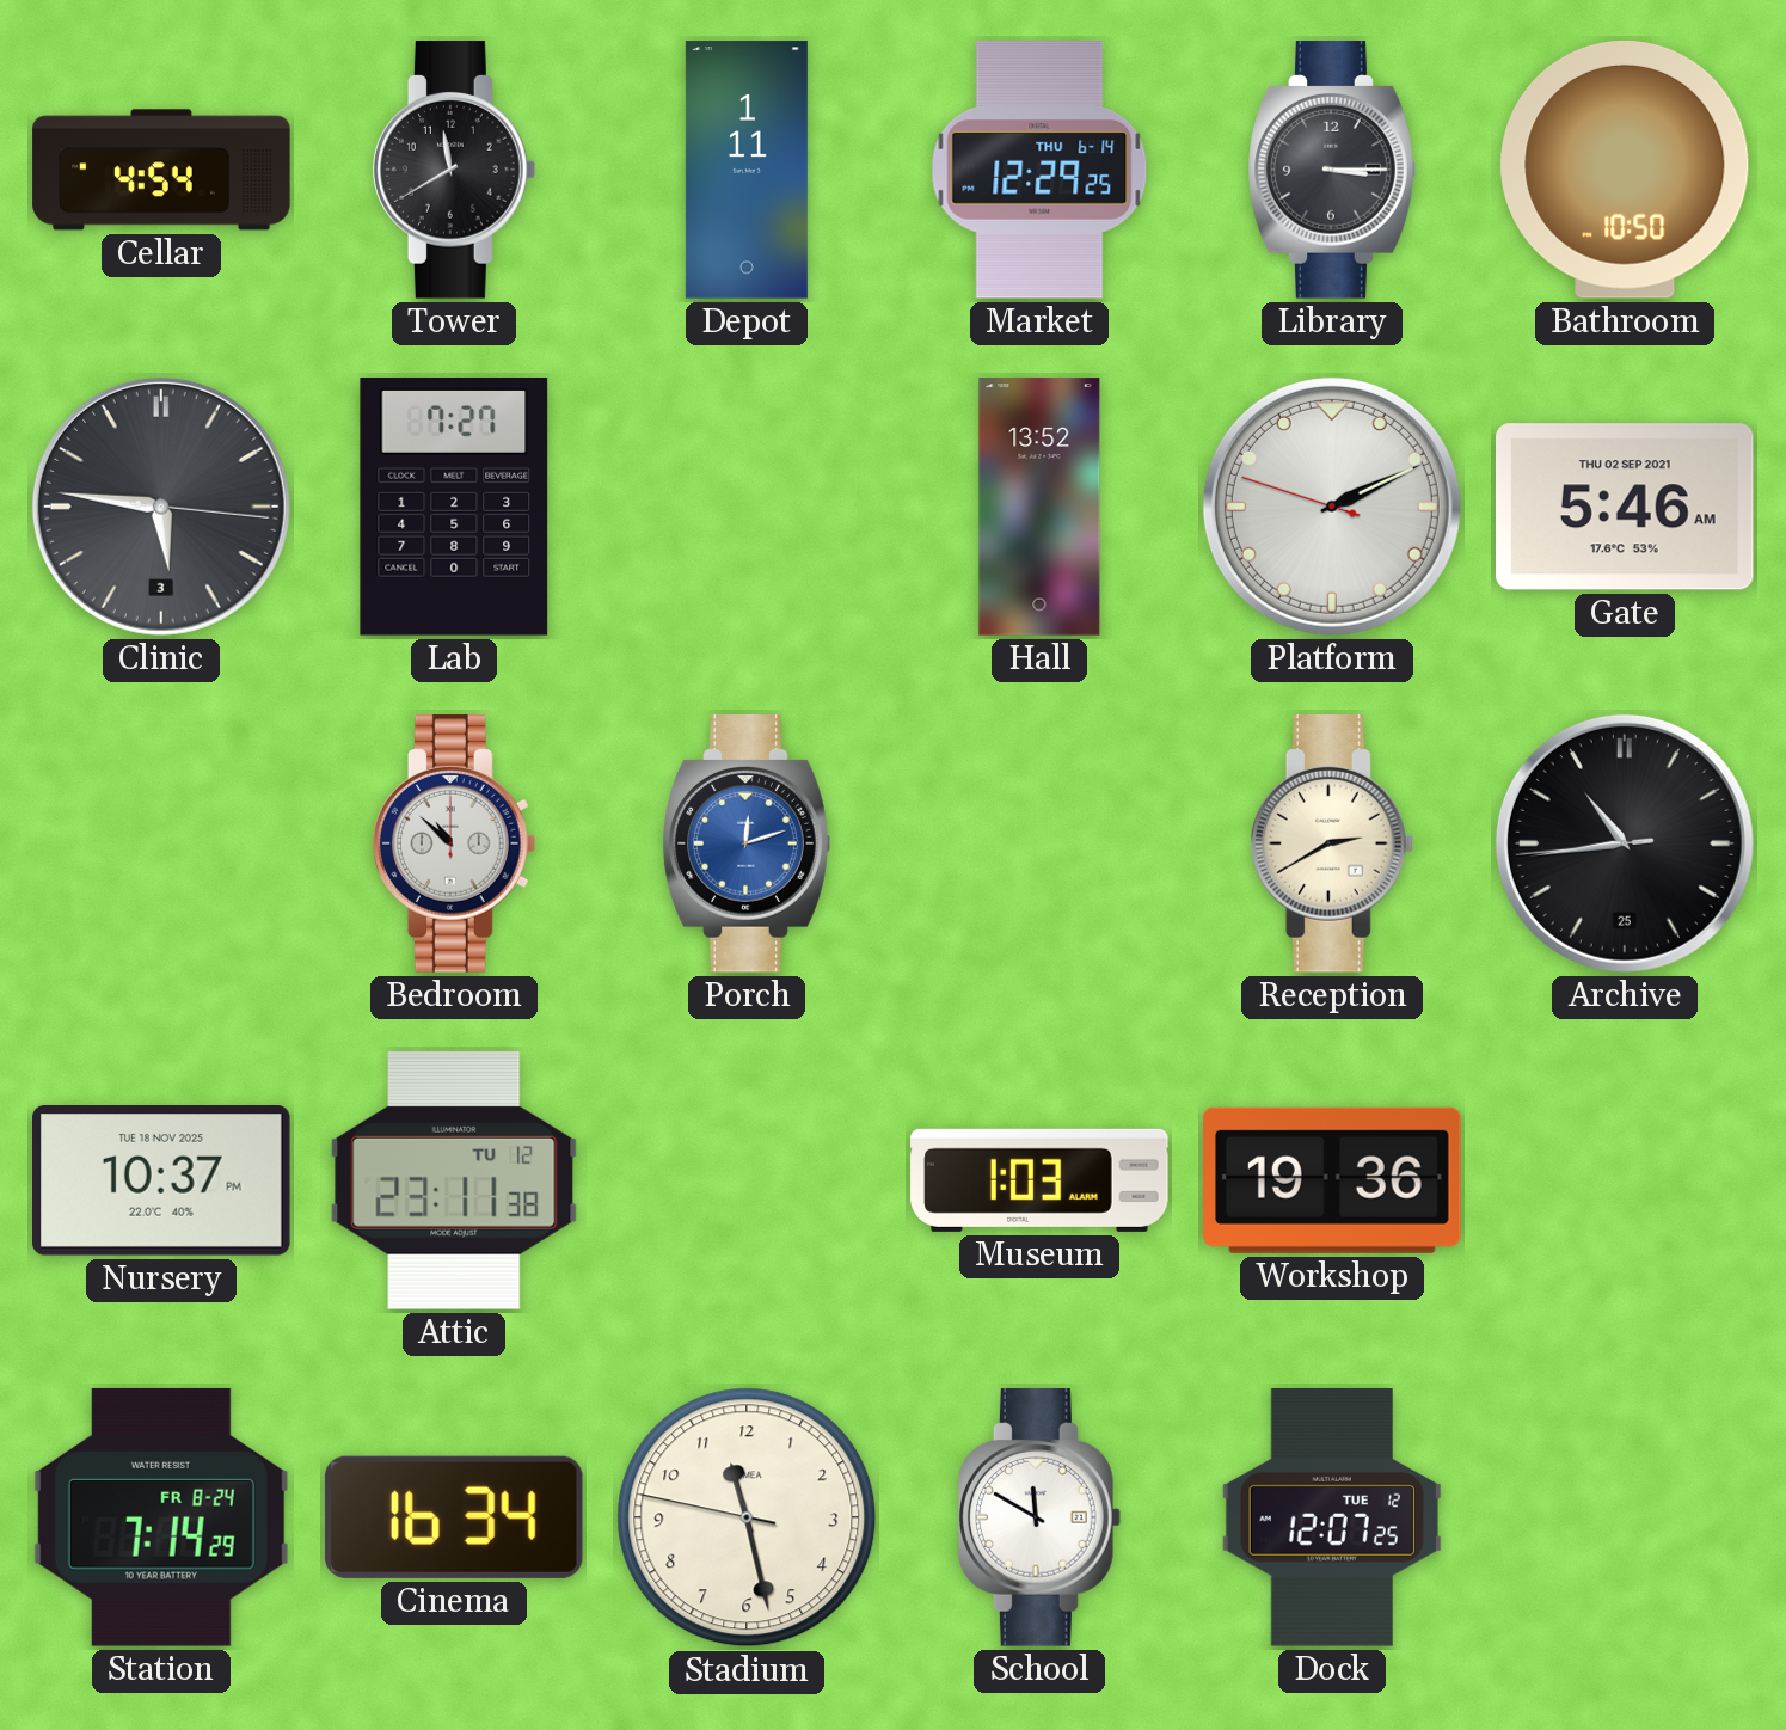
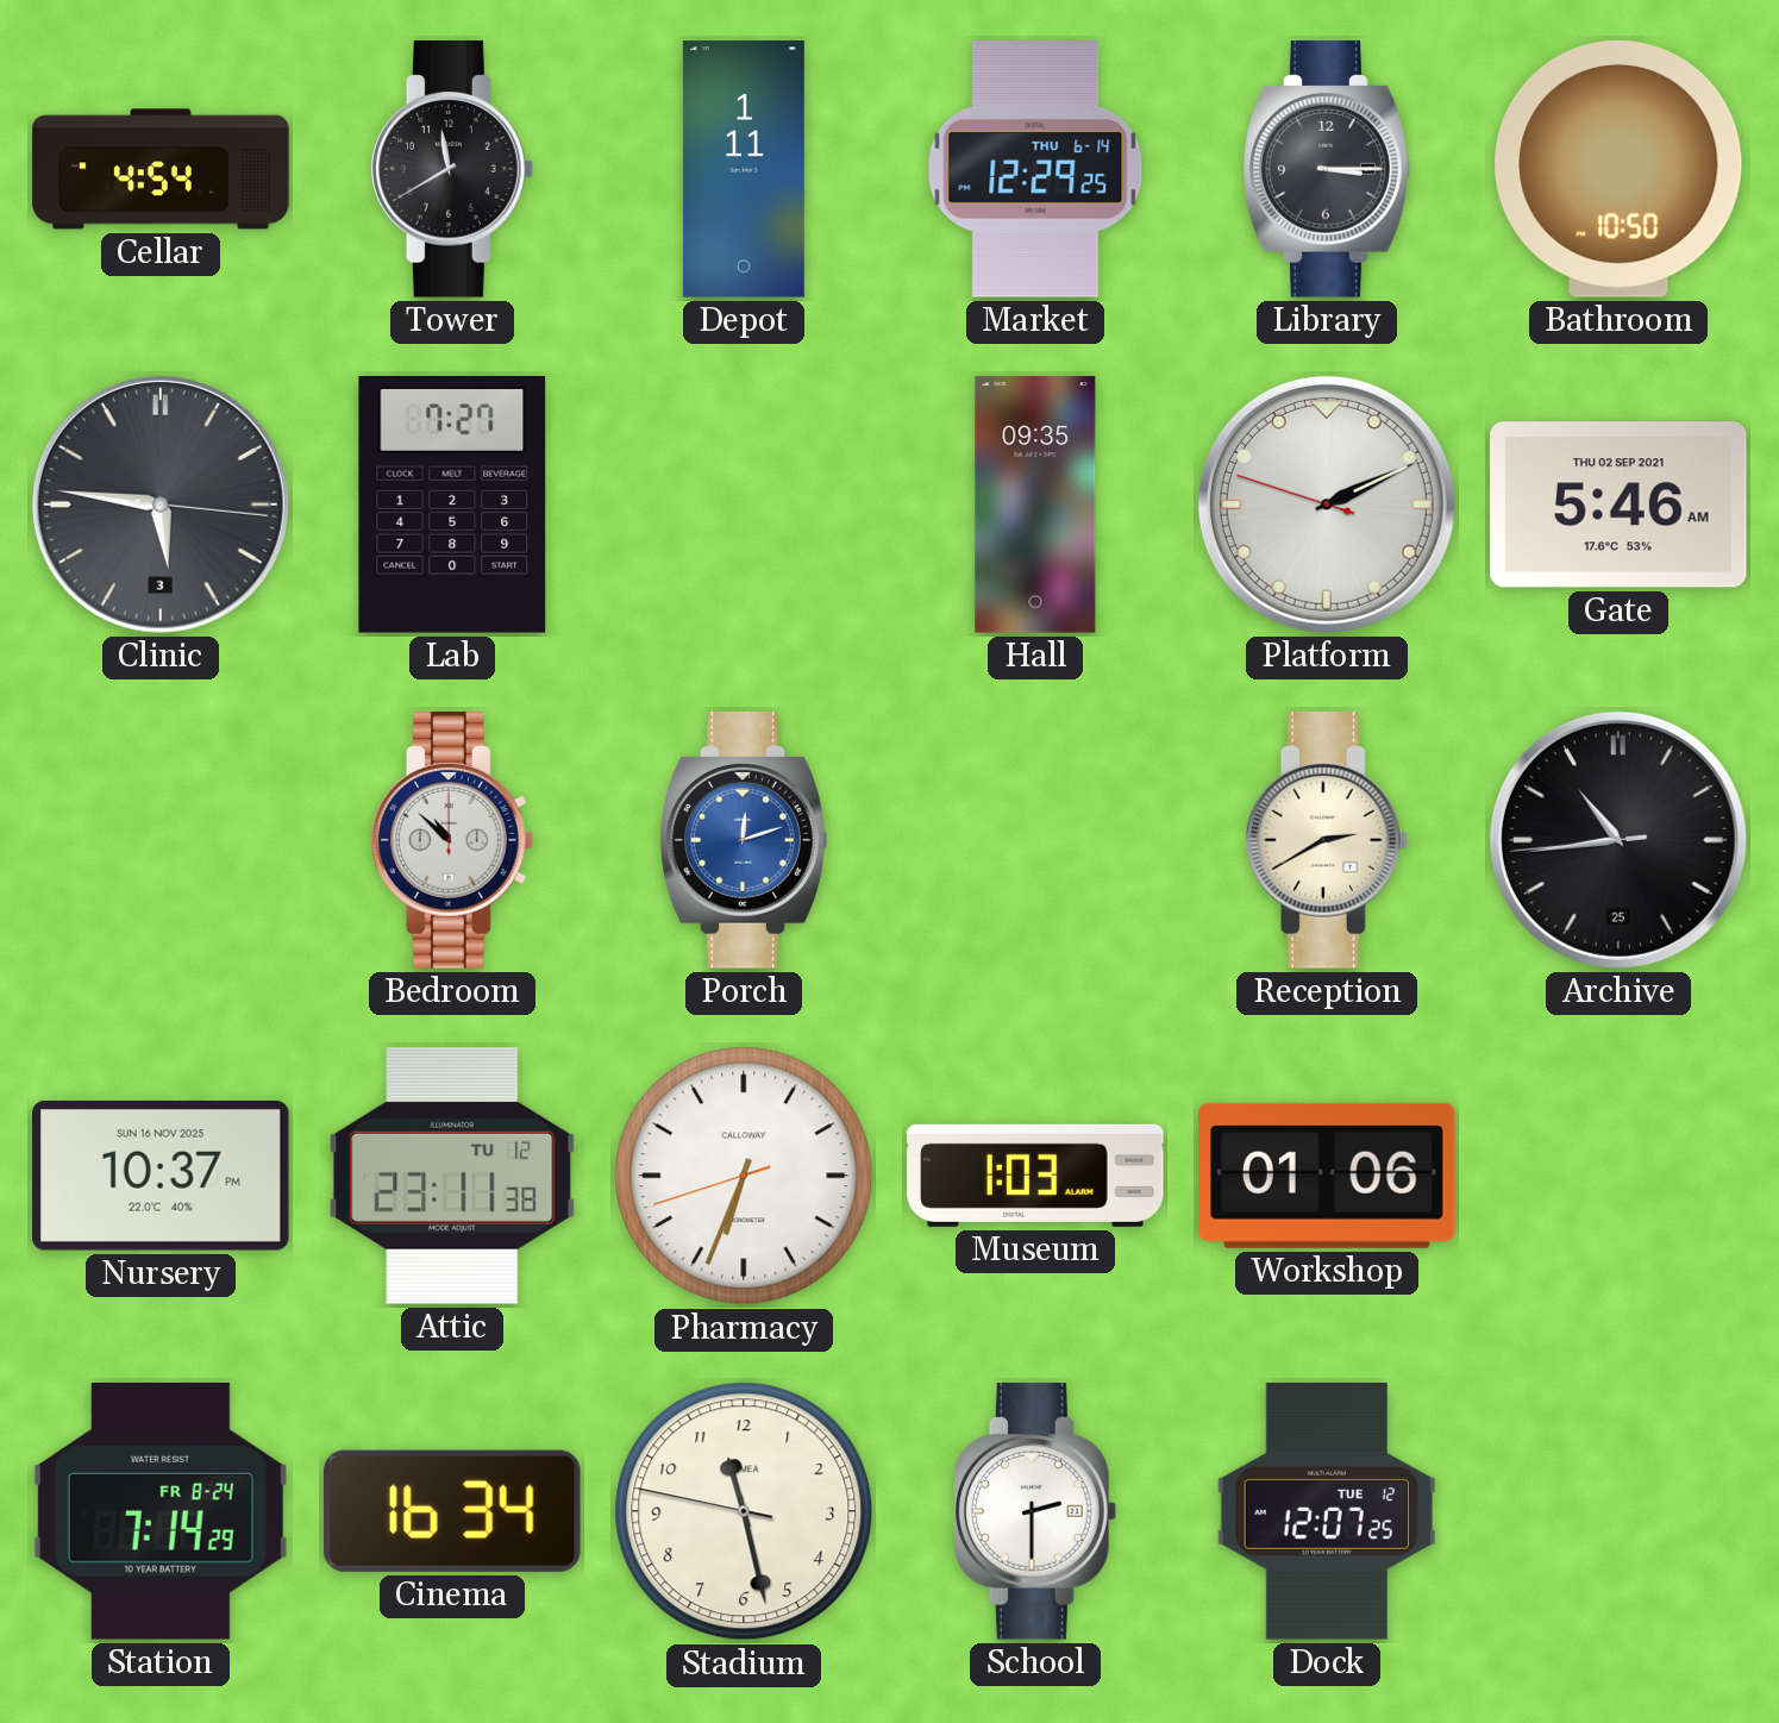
Hall: 13:52 -> 09:35 (1035, 505)
Nursery date: TUE 18 NOV 2025 -> SUN 16 NOV 2025 (162, 1177)
Pharmacy: none -> 6:33 (744, 1176)
Workshop: 19:36 -> 01:06 (1328, 1176)
School: 11:50 -> 2:30 (1036, 1511)
